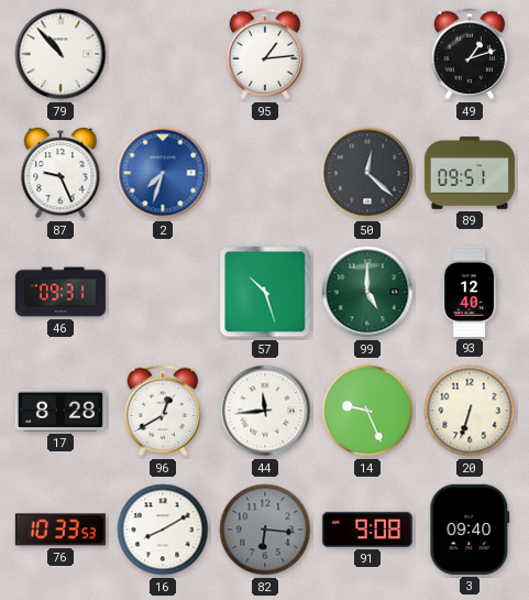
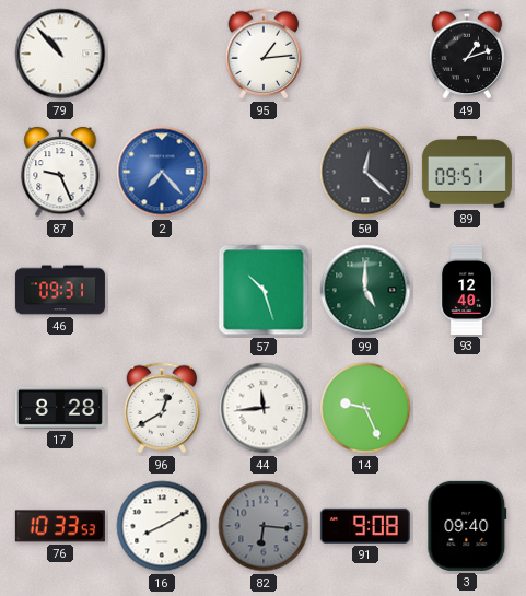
2: 7:33 -> 7:23 (162, 172)
20: 6:33 -> none (470, 411)
